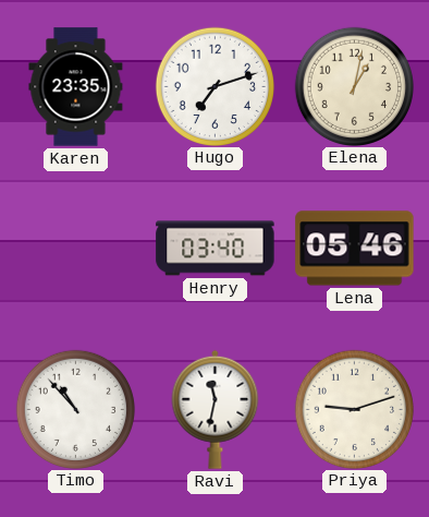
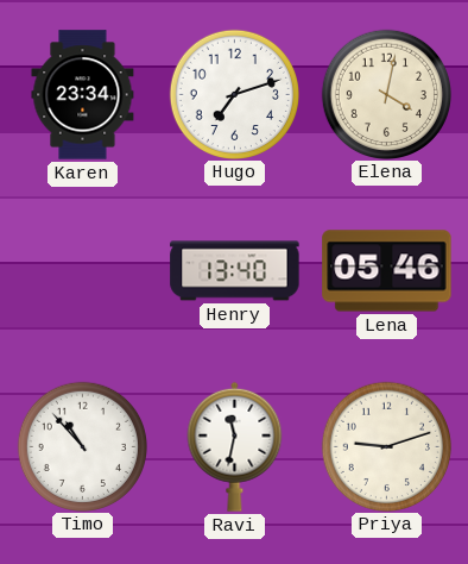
Karen: 23:35 -> 23:34 (83, 95)
Elena: 1:02 -> 4:02 (386, 94)
Henry: 03:40 -> 13:40 (235, 271)
